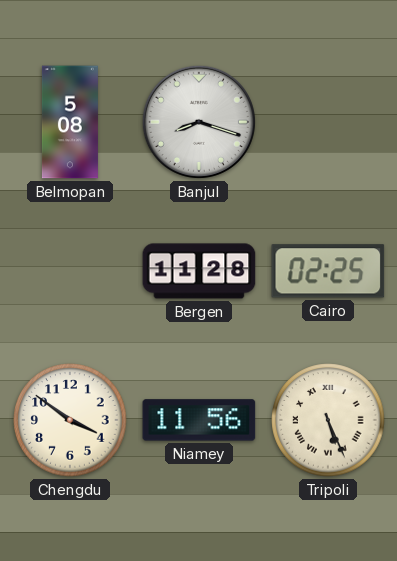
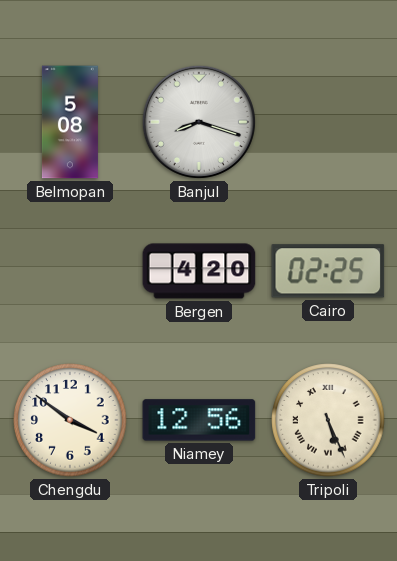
Bergen: 11:28 -> 4:20 (199, 271)
Niamey: 11:56 -> 12:56 (199, 420)
